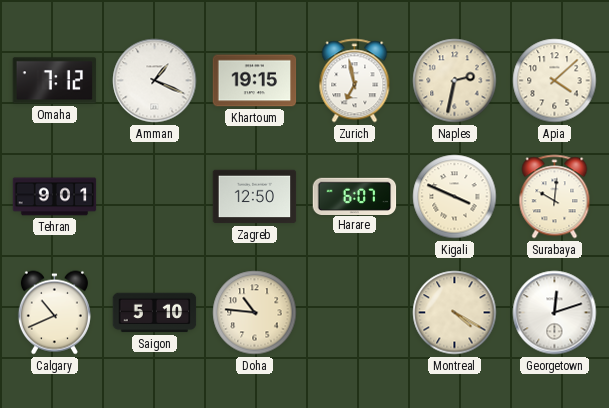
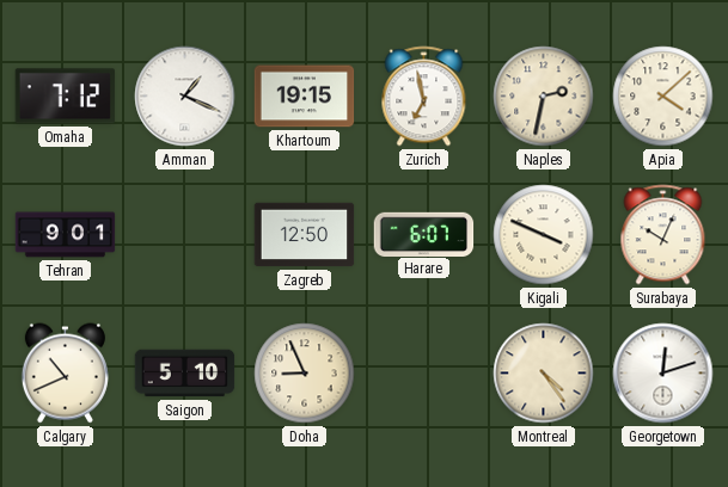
Surabaya: 10:01 -> 10:04 (663, 235)
Doha: 10:46 -> 8:56 (305, 374)
Montreal: 4:20 -> 4:24 (544, 374)
